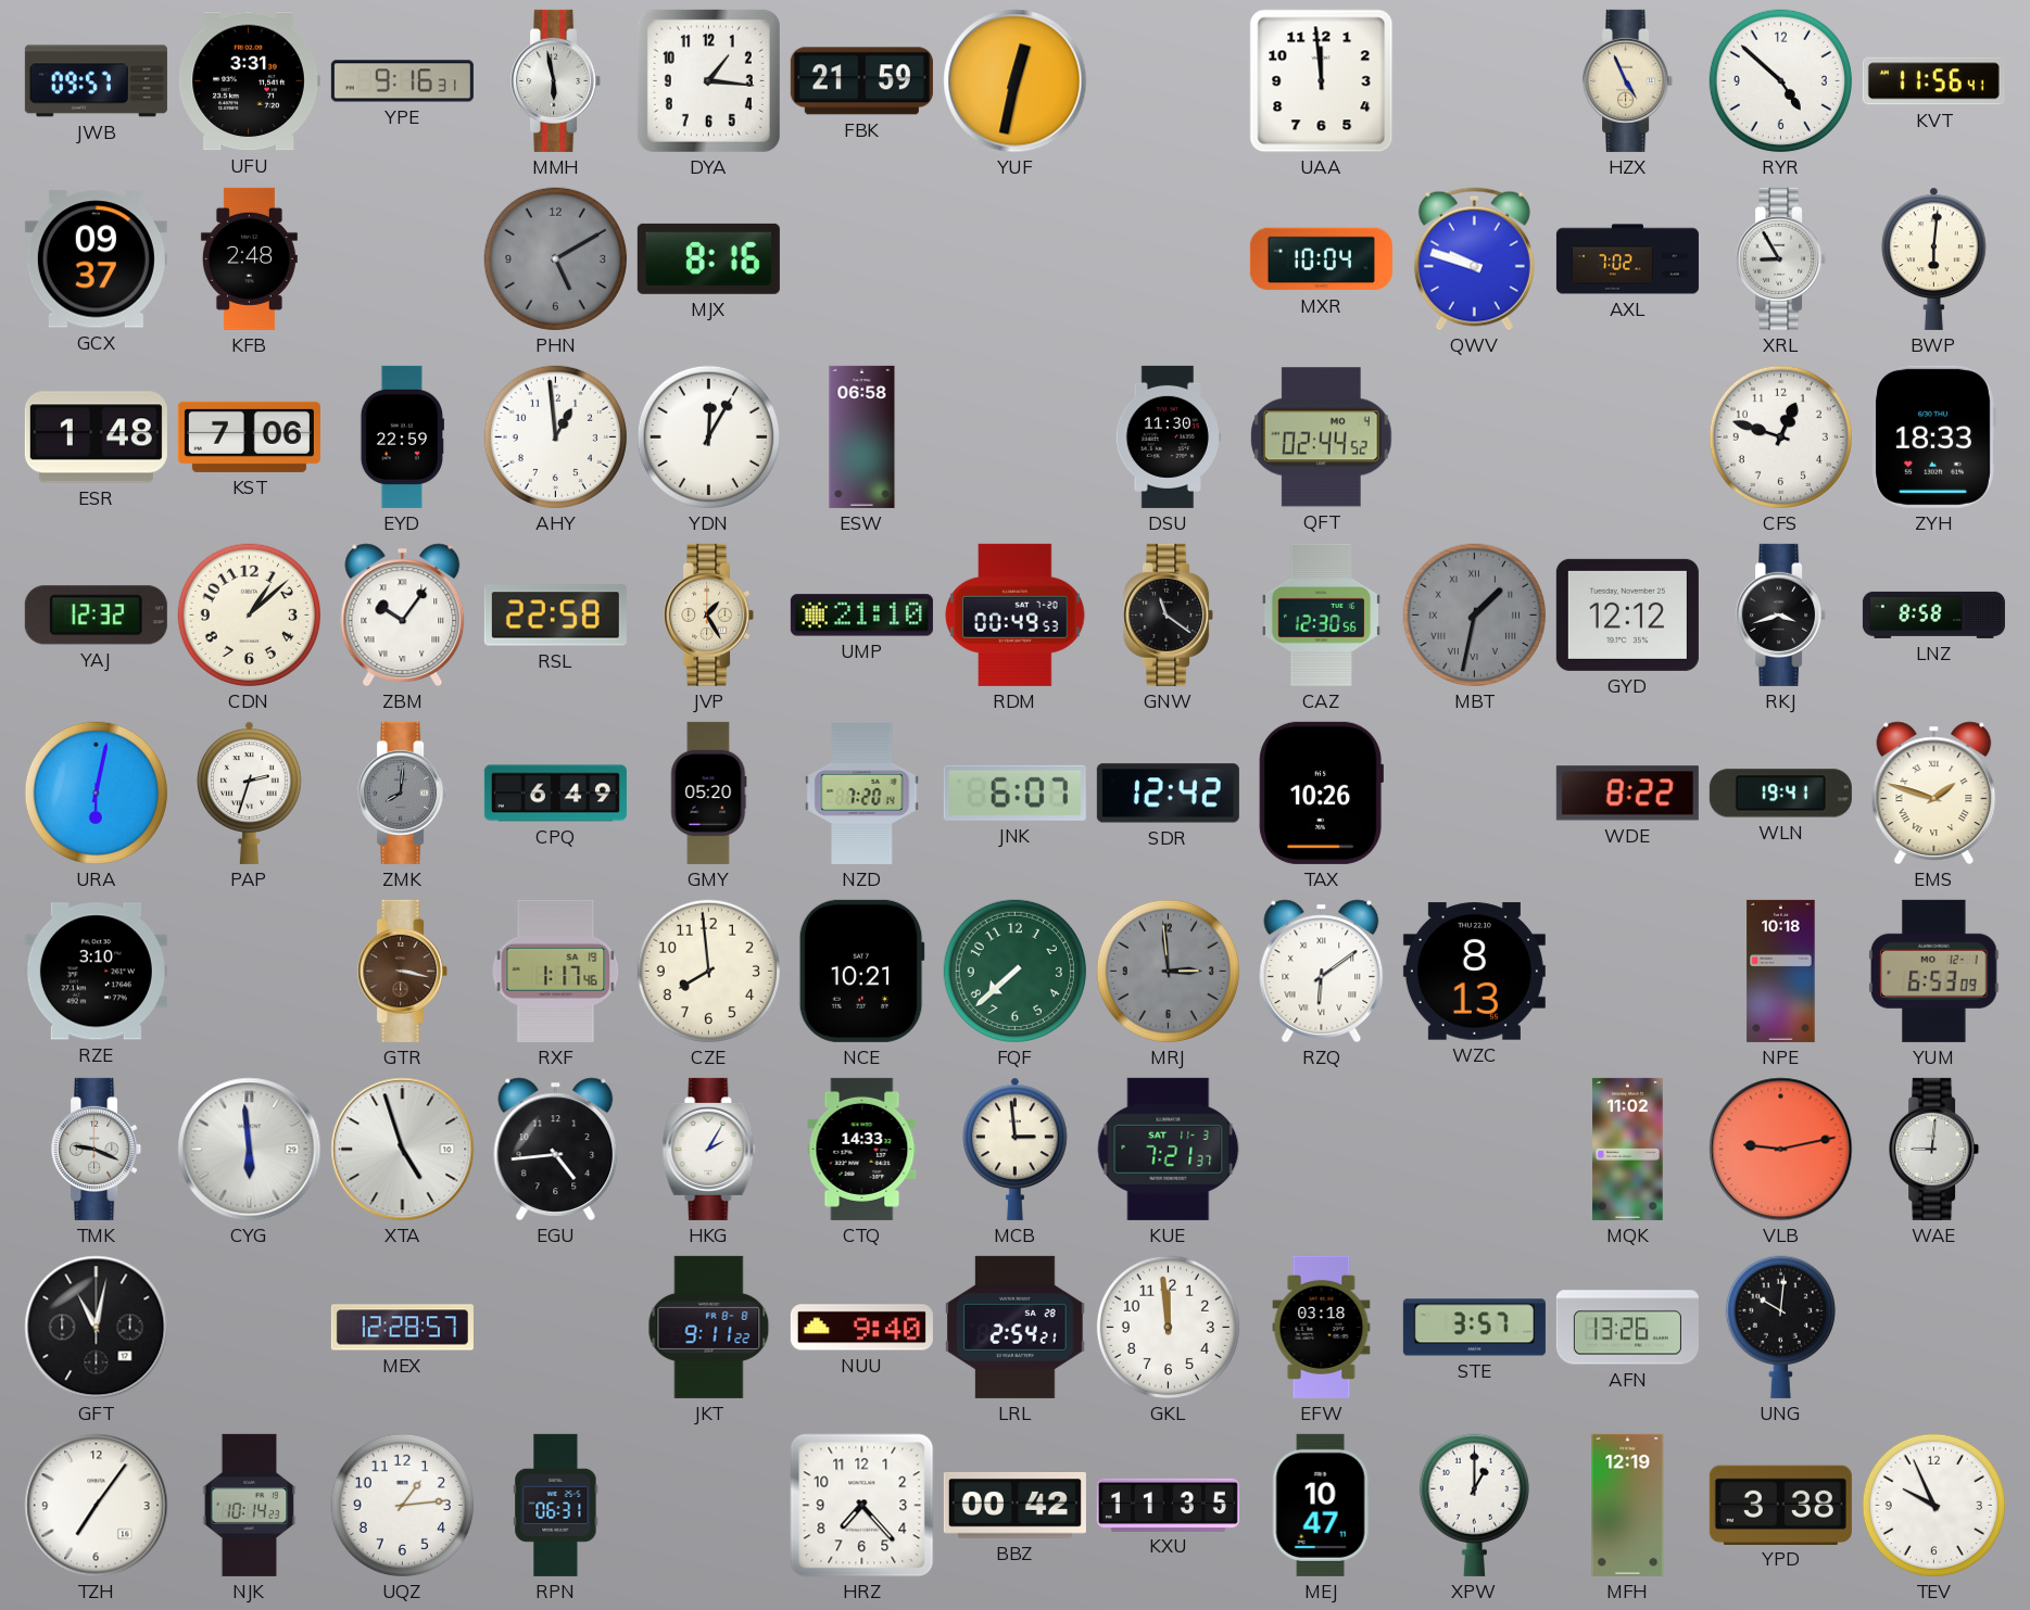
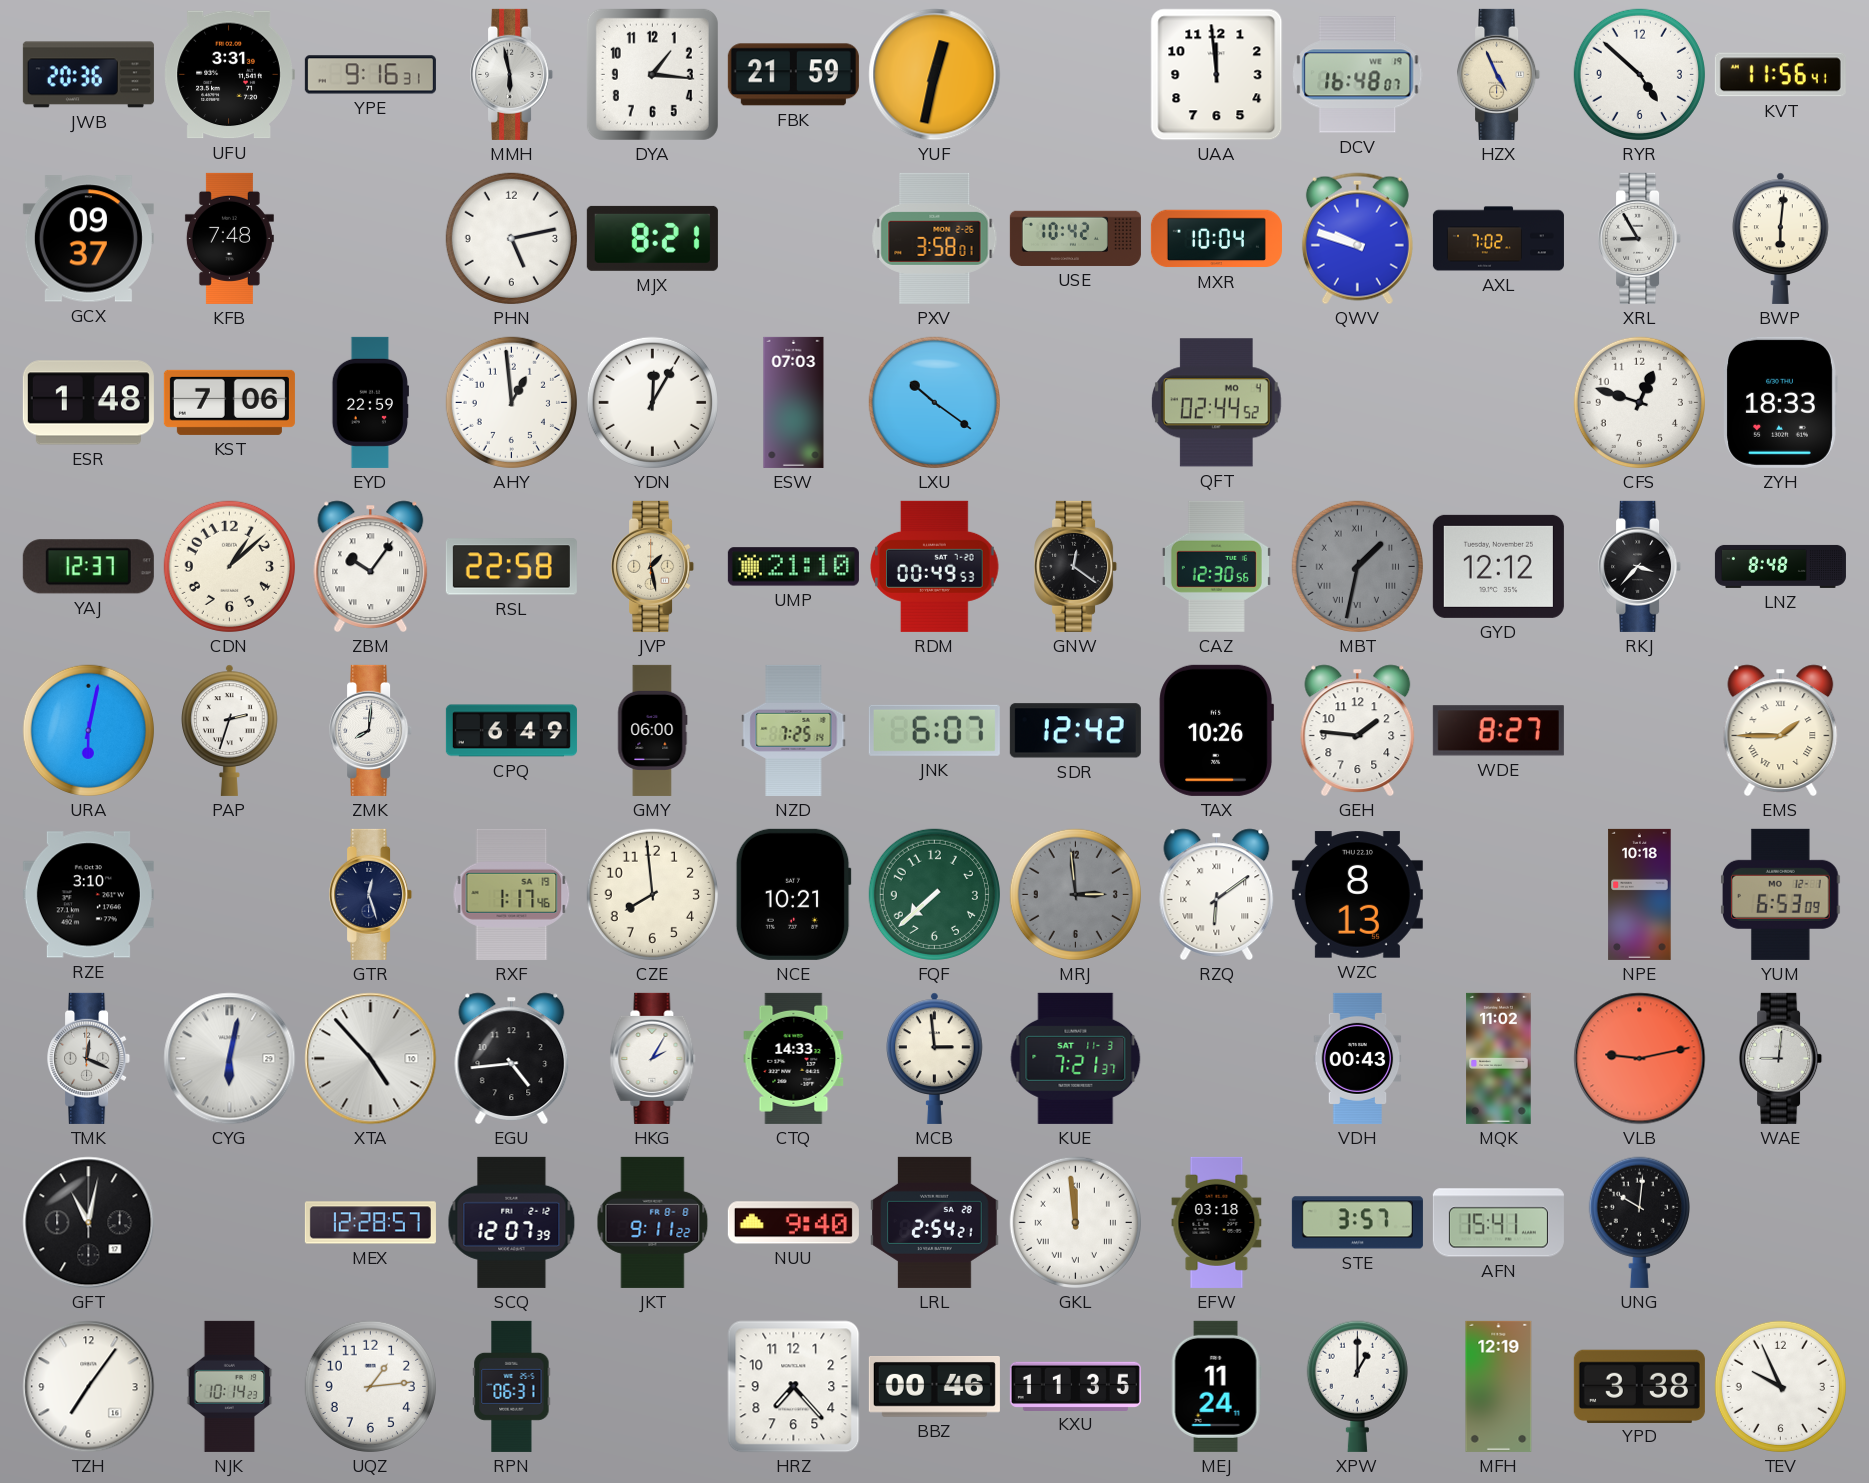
JWB: 09:57 -> 20:36 (88, 75)
DCV: none -> 16:48 (1358, 75)
KFB: 2:48 -> 7:48 (229, 238)
PHN: 5:10 -> 5:13 (511, 238)
PHN dial: grey -> white (511, 238)
MJX: 8:16 -> 8:21 (652, 238)
PXV: none -> 3:58 (935, 238)
USE: none -> 10:42 (1075, 238)
ESW: 06:58 -> 07:03 (794, 402)
LXU: none -> 10:21 (934, 402)
DSU: 11:30 -> none (1168, 436)
YAJ: 12:32 -> 12:37 (88, 567)
JVP: 1:25 -> 1:28 (653, 566)
GNW: 11:21 -> 12:21 (1076, 566)
RKJ: 3:42 -> 3:37 (1640, 566)
LNZ: 8:58 -> 8:48 (1780, 566)
ZMK dial: grey -> white (371, 730)
GMY: 05:20 -> 06:00 (653, 730)
NZD: 7:20 -> 7:25 (794, 730)
GEH: none -> 1:46 (1358, 730)
WDE: 8:22 -> 8:27 (1498, 731)
WLN: 19:41 -> none (1780, 794)
EMS: 1:48 -> 1:45 (1781, 730)
GTR: 3:17 -> 12:27 (371, 894)
GTR dial: brown -> navy (371, 894)
TMK: 9:19 -> 12:19 (89, 1058)
CYG: 5:59 -> 6:02 (230, 1059)
XTA: 4:57 -> 4:53 (371, 1059)
VDH: none -> 00:43 (1358, 1058)
SCQ: none -> 12:07 (512, 1222)
GKL numerals: Arabic -> Roman (1075, 1222)
AFN: 13:26 -> 15:41 (1498, 1223)
BBZ: 00:42 -> 00:46 (934, 1387)
MEJ: 10:47 -> 11:24 (1216, 1386)
